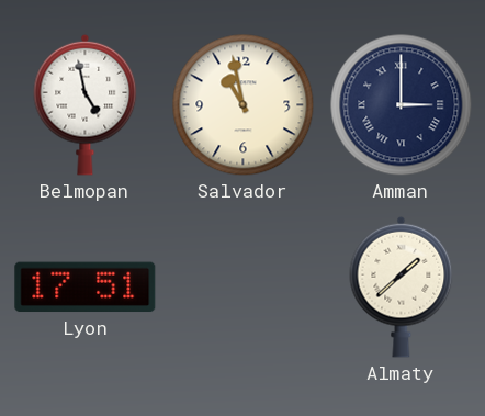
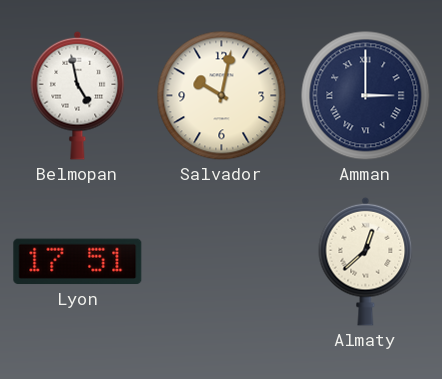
Salvador: 10:58 -> 10:02 (222, 96)
Almaty: 1:38 -> 12:38 (366, 261)
